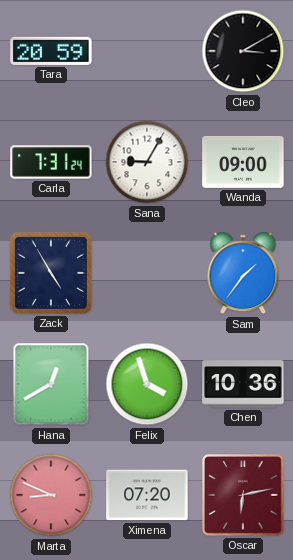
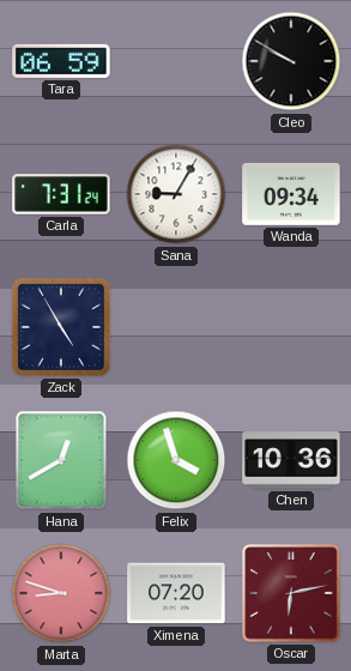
Tara: 20:59 -> 06:59 (61, 61)
Cleo: 3:10 -> 9:50 (291, 61)
Wanda: 09:00 -> 09:34 (291, 194)
Sam: 1:36 -> none (243, 273)
Marta: 8:49 -> 8:48 (61, 593)
